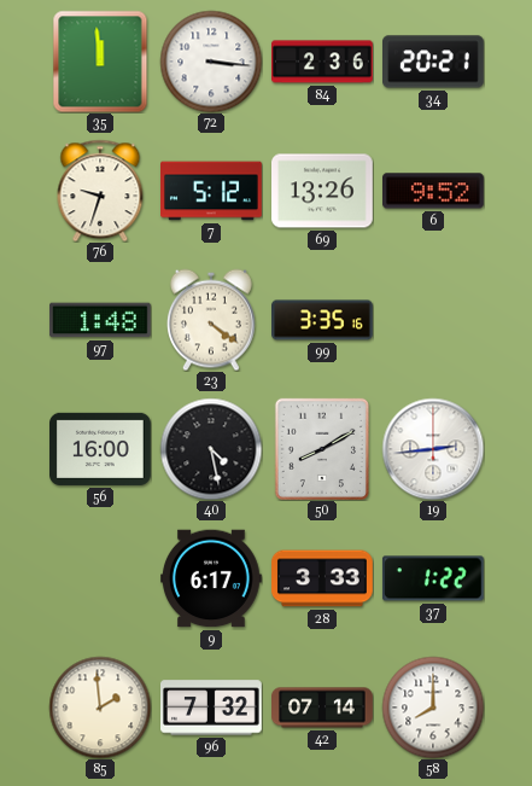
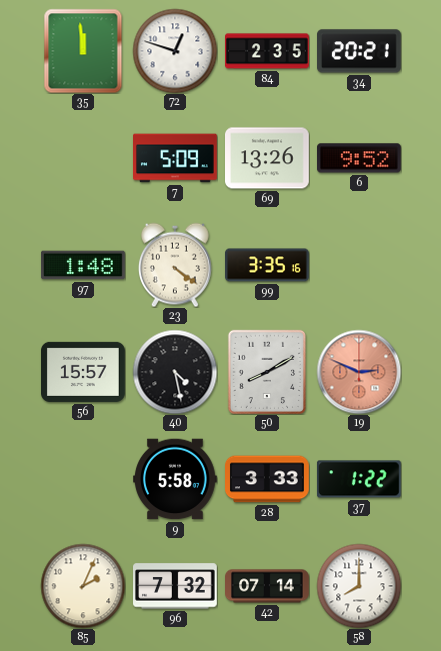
72: 3:16 -> 12:48 (175, 51)
84: 2:36 -> 2:35 (268, 51)
76: 9:33 -> none (100, 191)
7: 5:12 -> 5:09 (176, 158)
56: 16:00 -> 15:57 (84, 372)
19: 2:44 -> 2:49 (359, 372)
19 dial: white -> salmon (359, 372)
9: 6:17 -> 5:58 (176, 479)
85: 1:59 -> 2:04 (83, 586)
